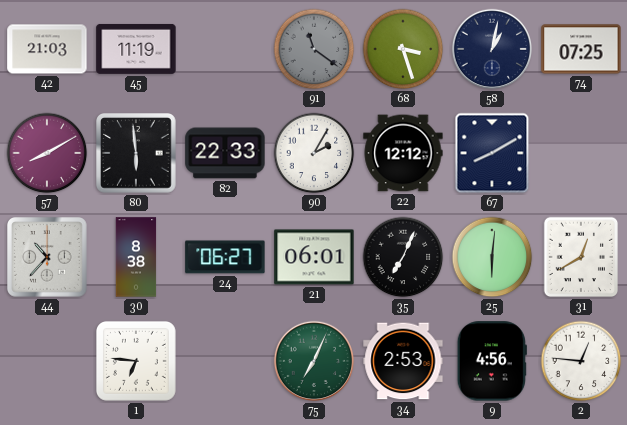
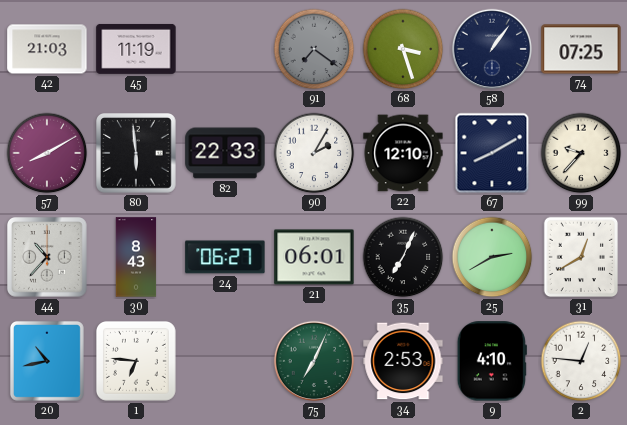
91: 11:21 -> 7:21 (314, 49)
58: 1:02 -> 1:06 (492, 49)
22: 12:12 -> 12:10 (403, 153)
99: none -> 9:37 (581, 153)
30: 8:38 -> 8:43 (136, 257)
25: 6:01 -> 2:40 (492, 257)
20: none -> 10:43 (47, 361)
9: 4:56 -> 4:10 (492, 361)
